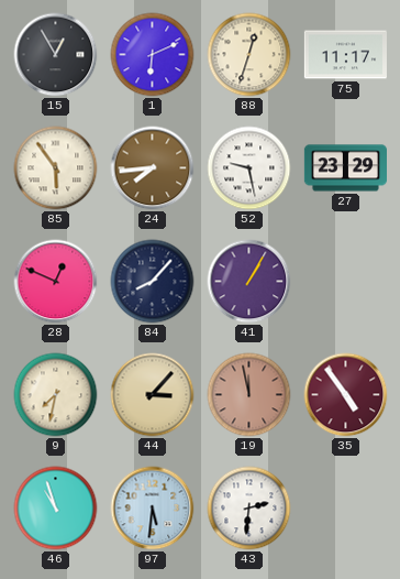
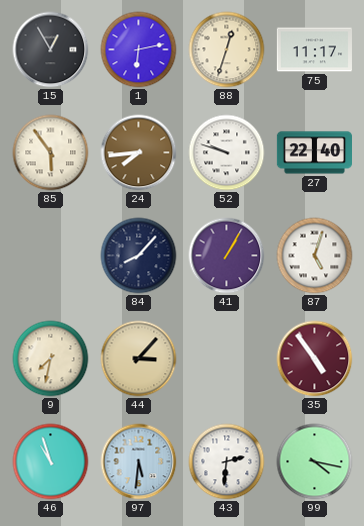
1: 6:11 -> 6:13 (139, 50)
52: 9:28 -> 9:48 (227, 153)
27: 23:29 -> 22:40 (314, 153)
28: 12:49 -> none (56, 282)
87: none -> 5:03 (315, 256)
19: 11:58 -> none (249, 395)
99: none -> 4:17 (315, 462)
